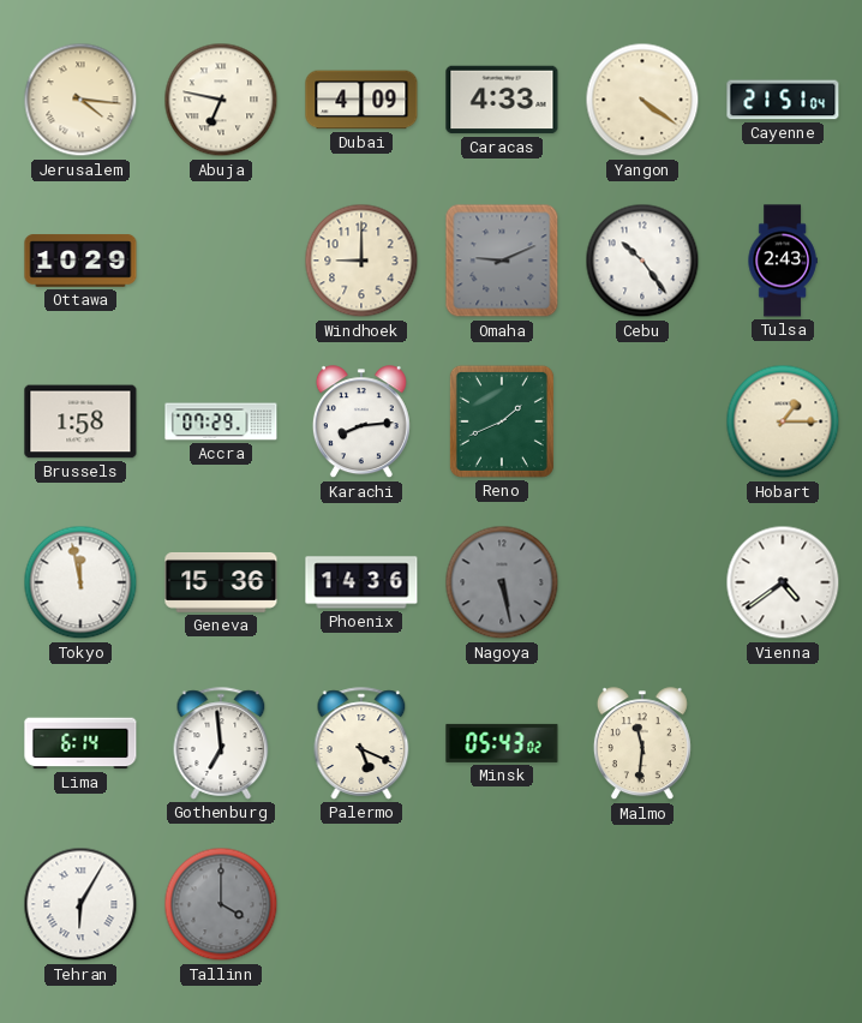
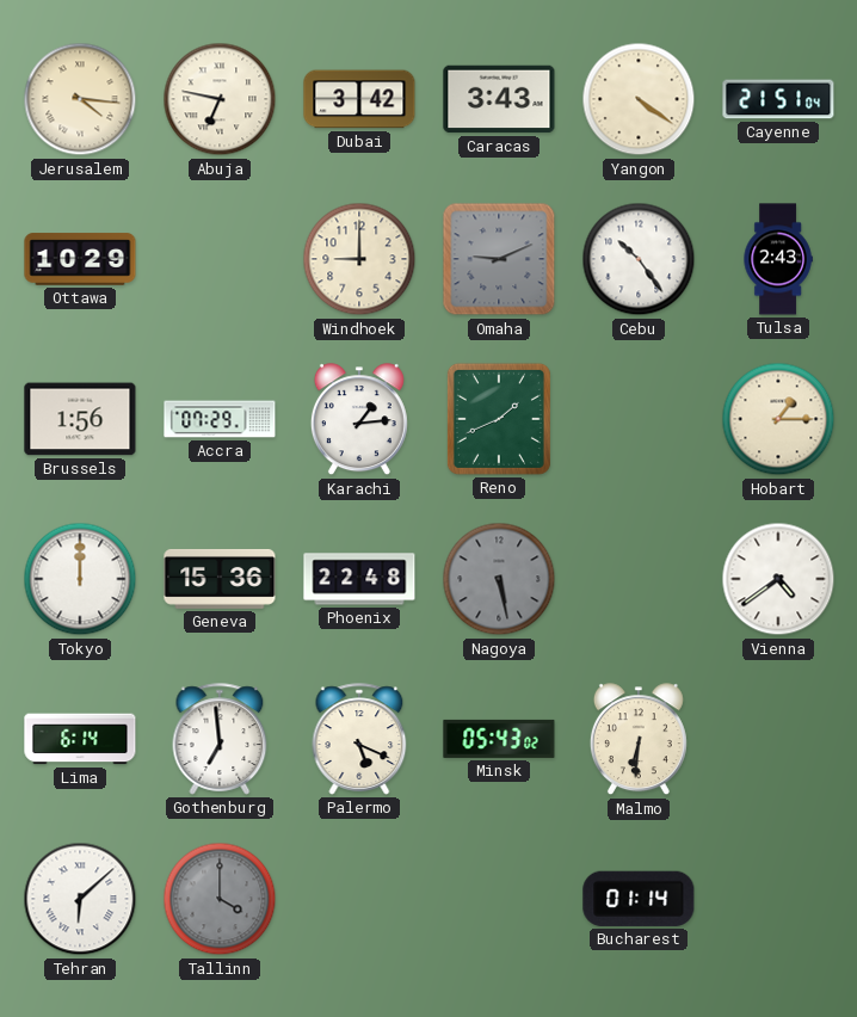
Dubai: 4:09 -> 3:42 (359, 99)
Caracas: 4:33 -> 3:43 (499, 99)
Brussels: 1:58 -> 1:56 (80, 419)
Karachi: 8:14 -> 1:14 (359, 420)
Tokyo: 11:58 -> 12:00 (80, 579)
Phoenix: 14:36 -> 22:48 (359, 579)
Malmo: 11:31 -> 6:31 (639, 740)
Tehran: 6:05 -> 6:08 (80, 899)
Bucharest: none -> 01:14 (639, 899)
